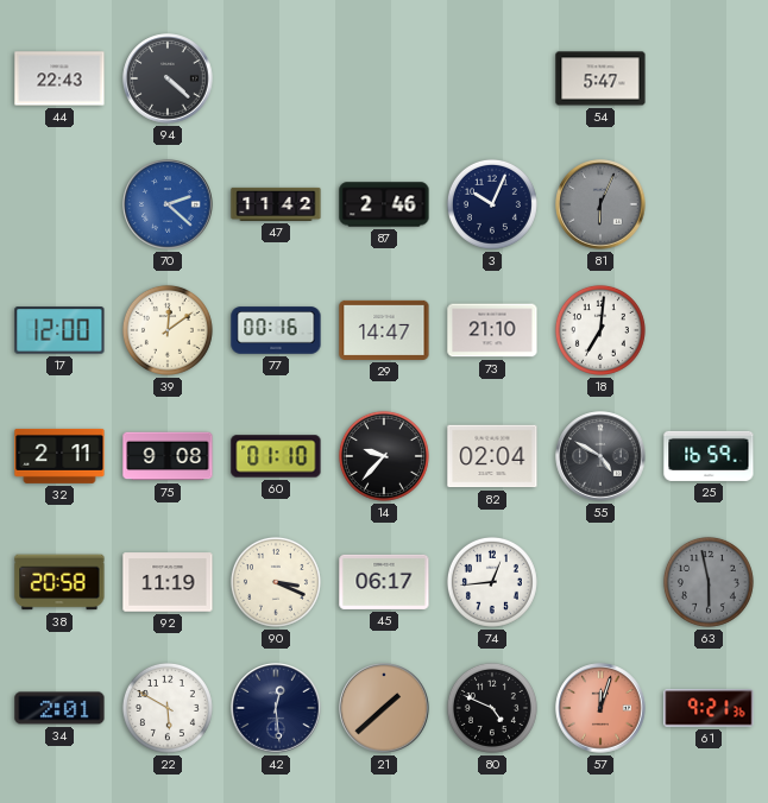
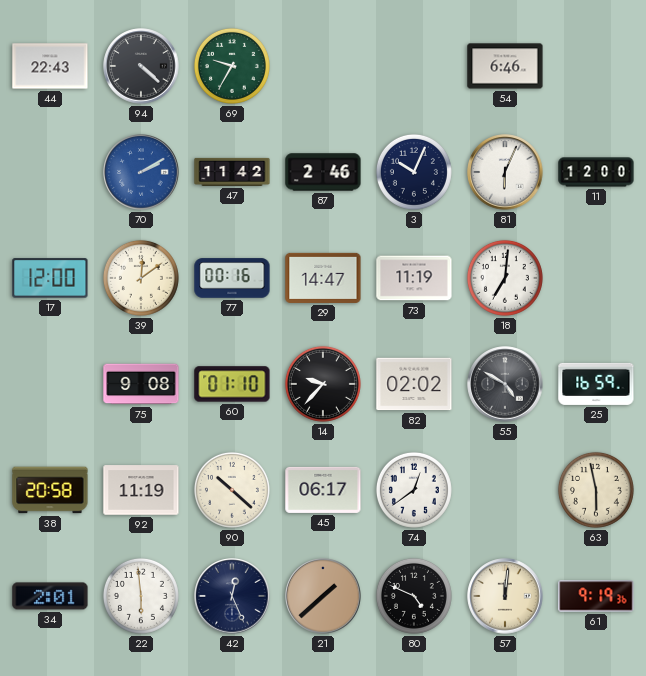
69: none -> 9:35 (232, 66)
54: 5:47 -> 6:46 (505, 66)
70: 2:22 -> 2:10 (141, 172)
81 dial: grey -> white (505, 172)
11: none -> 12:00 (596, 172)
73: 21:10 -> 11:19 (414, 278)
32: 2:11 -> none (59, 456)
82: 02:04 -> 02:02 (414, 384)
90: 3:19 -> 10:22 (232, 490)
74: 12:44 -> 12:39 (414, 490)
63 dial: grey -> cream (596, 490)
22: 5:50 -> 5:59 (141, 596)
42: 12:29 -> 12:26 (232, 596)
57: 12:03 -> 12:01 (505, 596)
57 dial: salmon -> cream (505, 596)
61: 9:21 -> 9:19 (596, 596)
